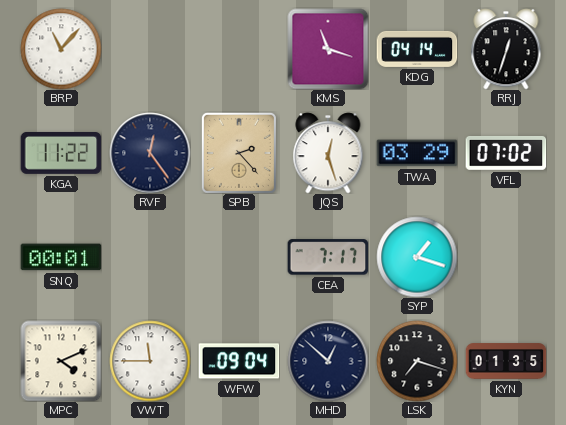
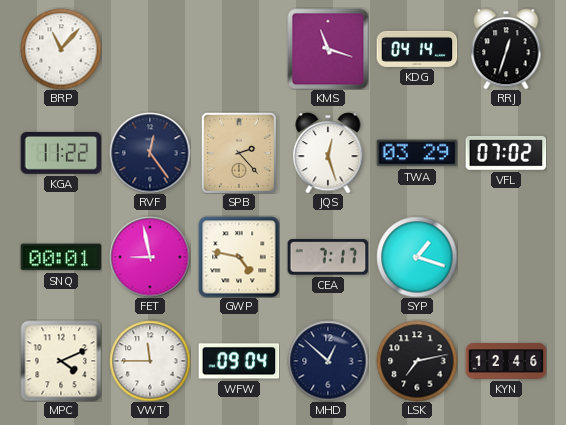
FET: none -> 8:58 (150, 257)
GWP: none -> 4:47 (239, 257)
LSK: 7:18 -> 7:13 (417, 361)
KYN: 01:35 -> 12:46 (506, 361)
